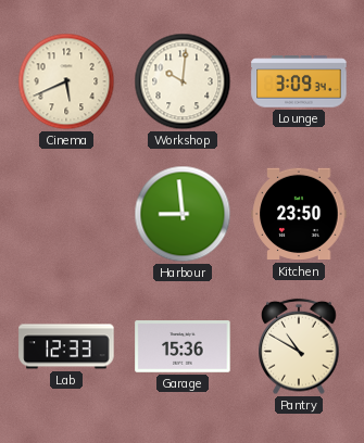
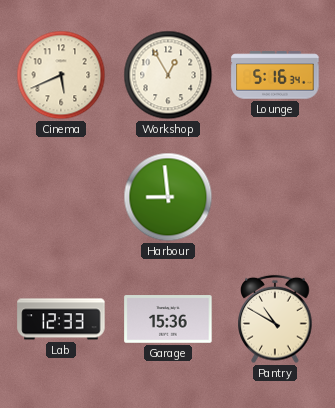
Workshop: 10:01 -> 12:55 (168, 75)
Lounge: 3:09 -> 5:16 (275, 75)
Kitchen: 23:50 -> none (299, 214)
